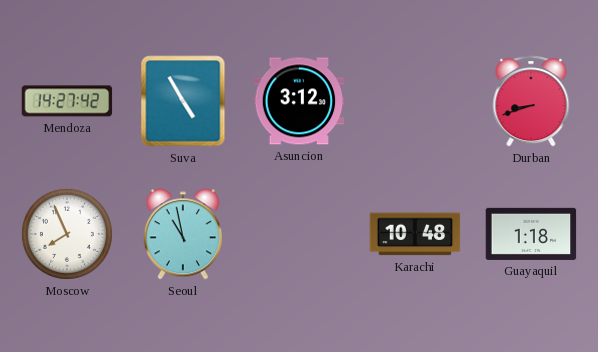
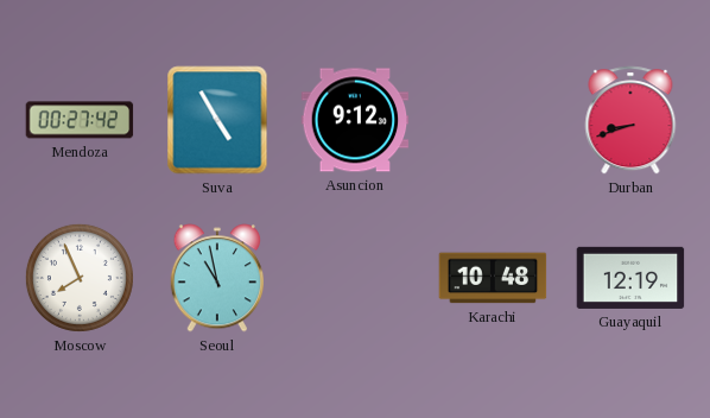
Mendoza: 14:27 -> 00:27 (80, 120)
Asuncion: 3:12 -> 9:12 (355, 120)
Guayaquil: 1:18 -> 12:19 (630, 278)
